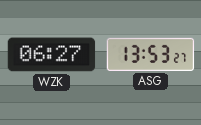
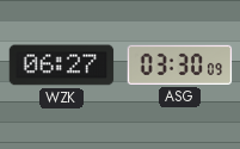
ASG: 13:53 -> 03:30 (180, 64)
